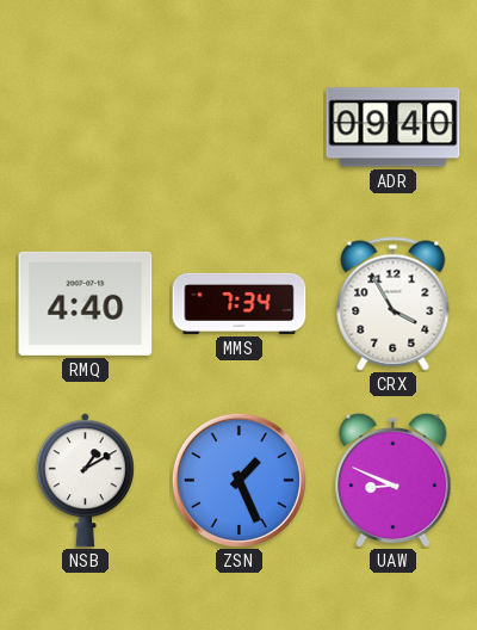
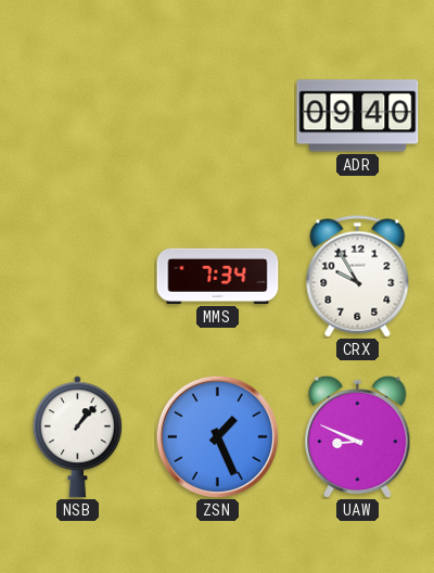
RMQ: 4:40 -> none (86, 303)
CRX: 3:55 -> 9:55 (358, 277)
NSB: 1:10 -> 1:07 (77, 437)
